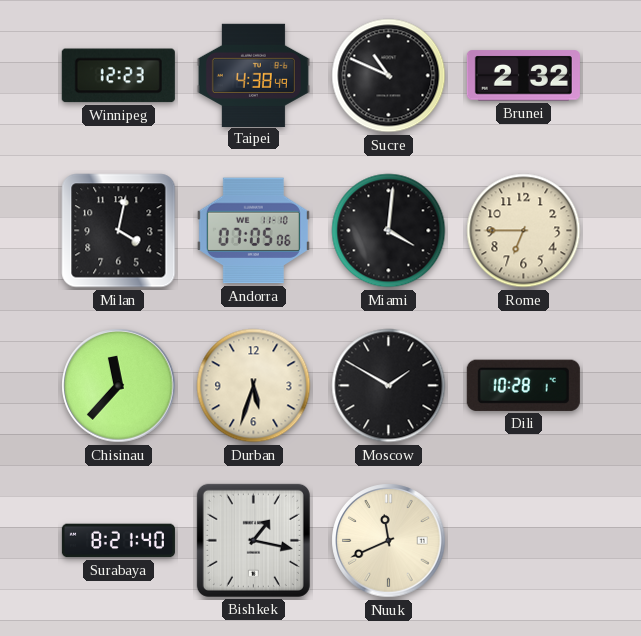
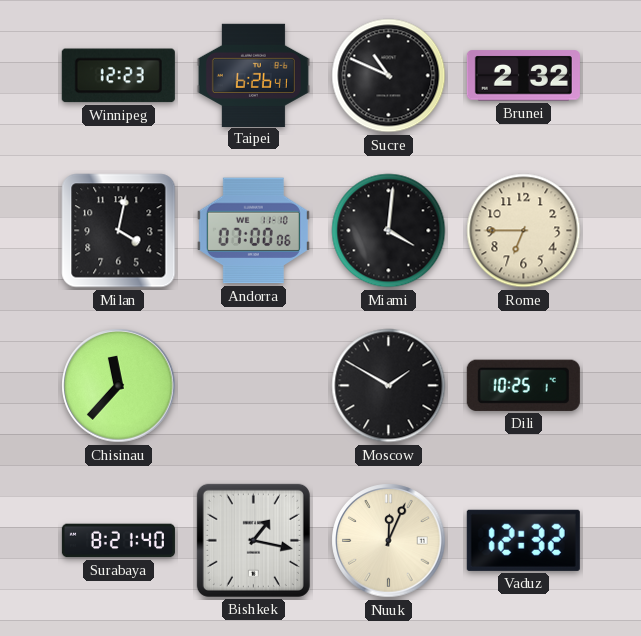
Taipei: 4:38 -> 6:26 (253, 75)
Andorra: 07:05 -> 07:00 (253, 231)
Durban: 5:33 -> none (254, 386)
Dili: 10:28 -> 10:25 (523, 385)
Nuuk: 11:41 -> 12:04 (389, 541)
Vaduz: none -> 12:32 (523, 540)
